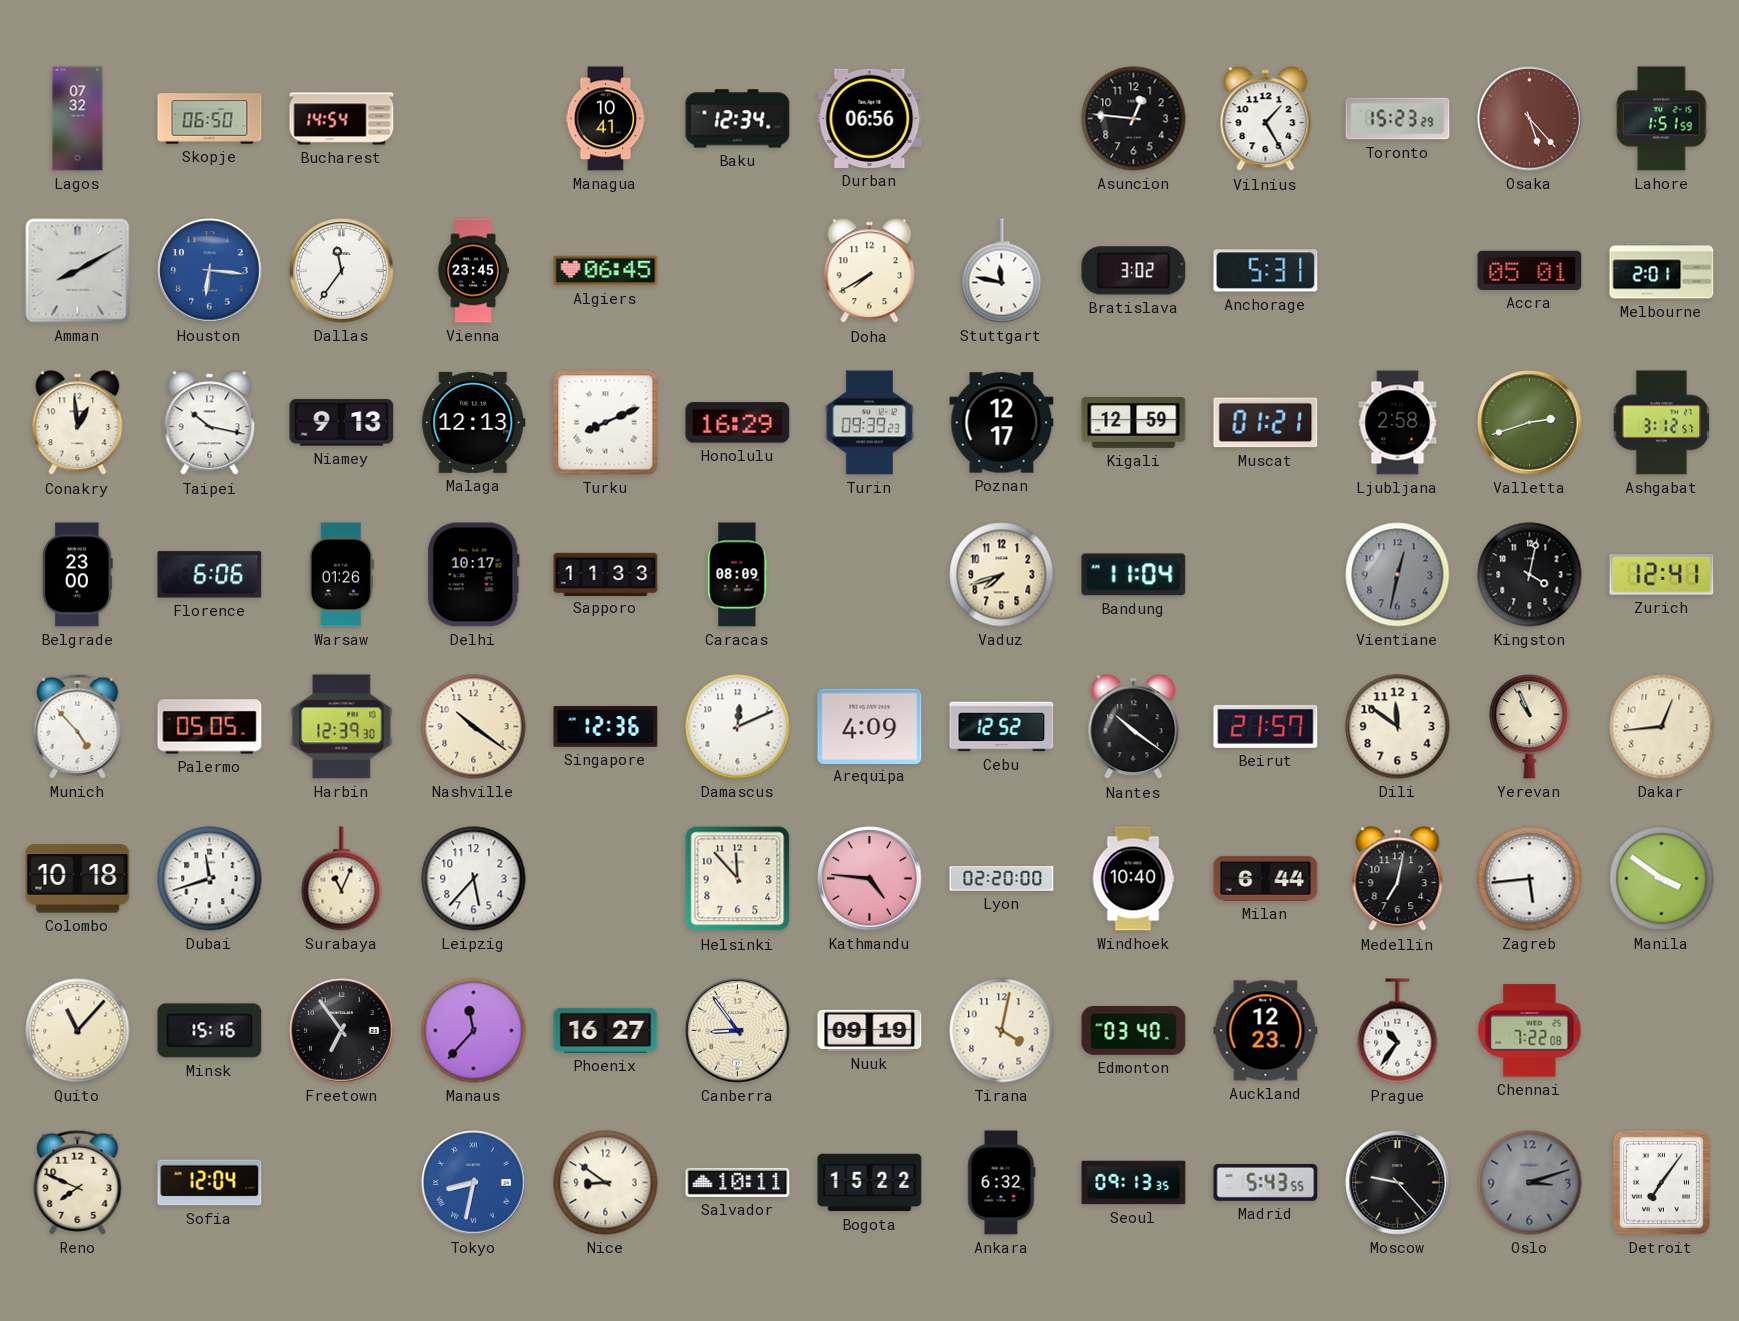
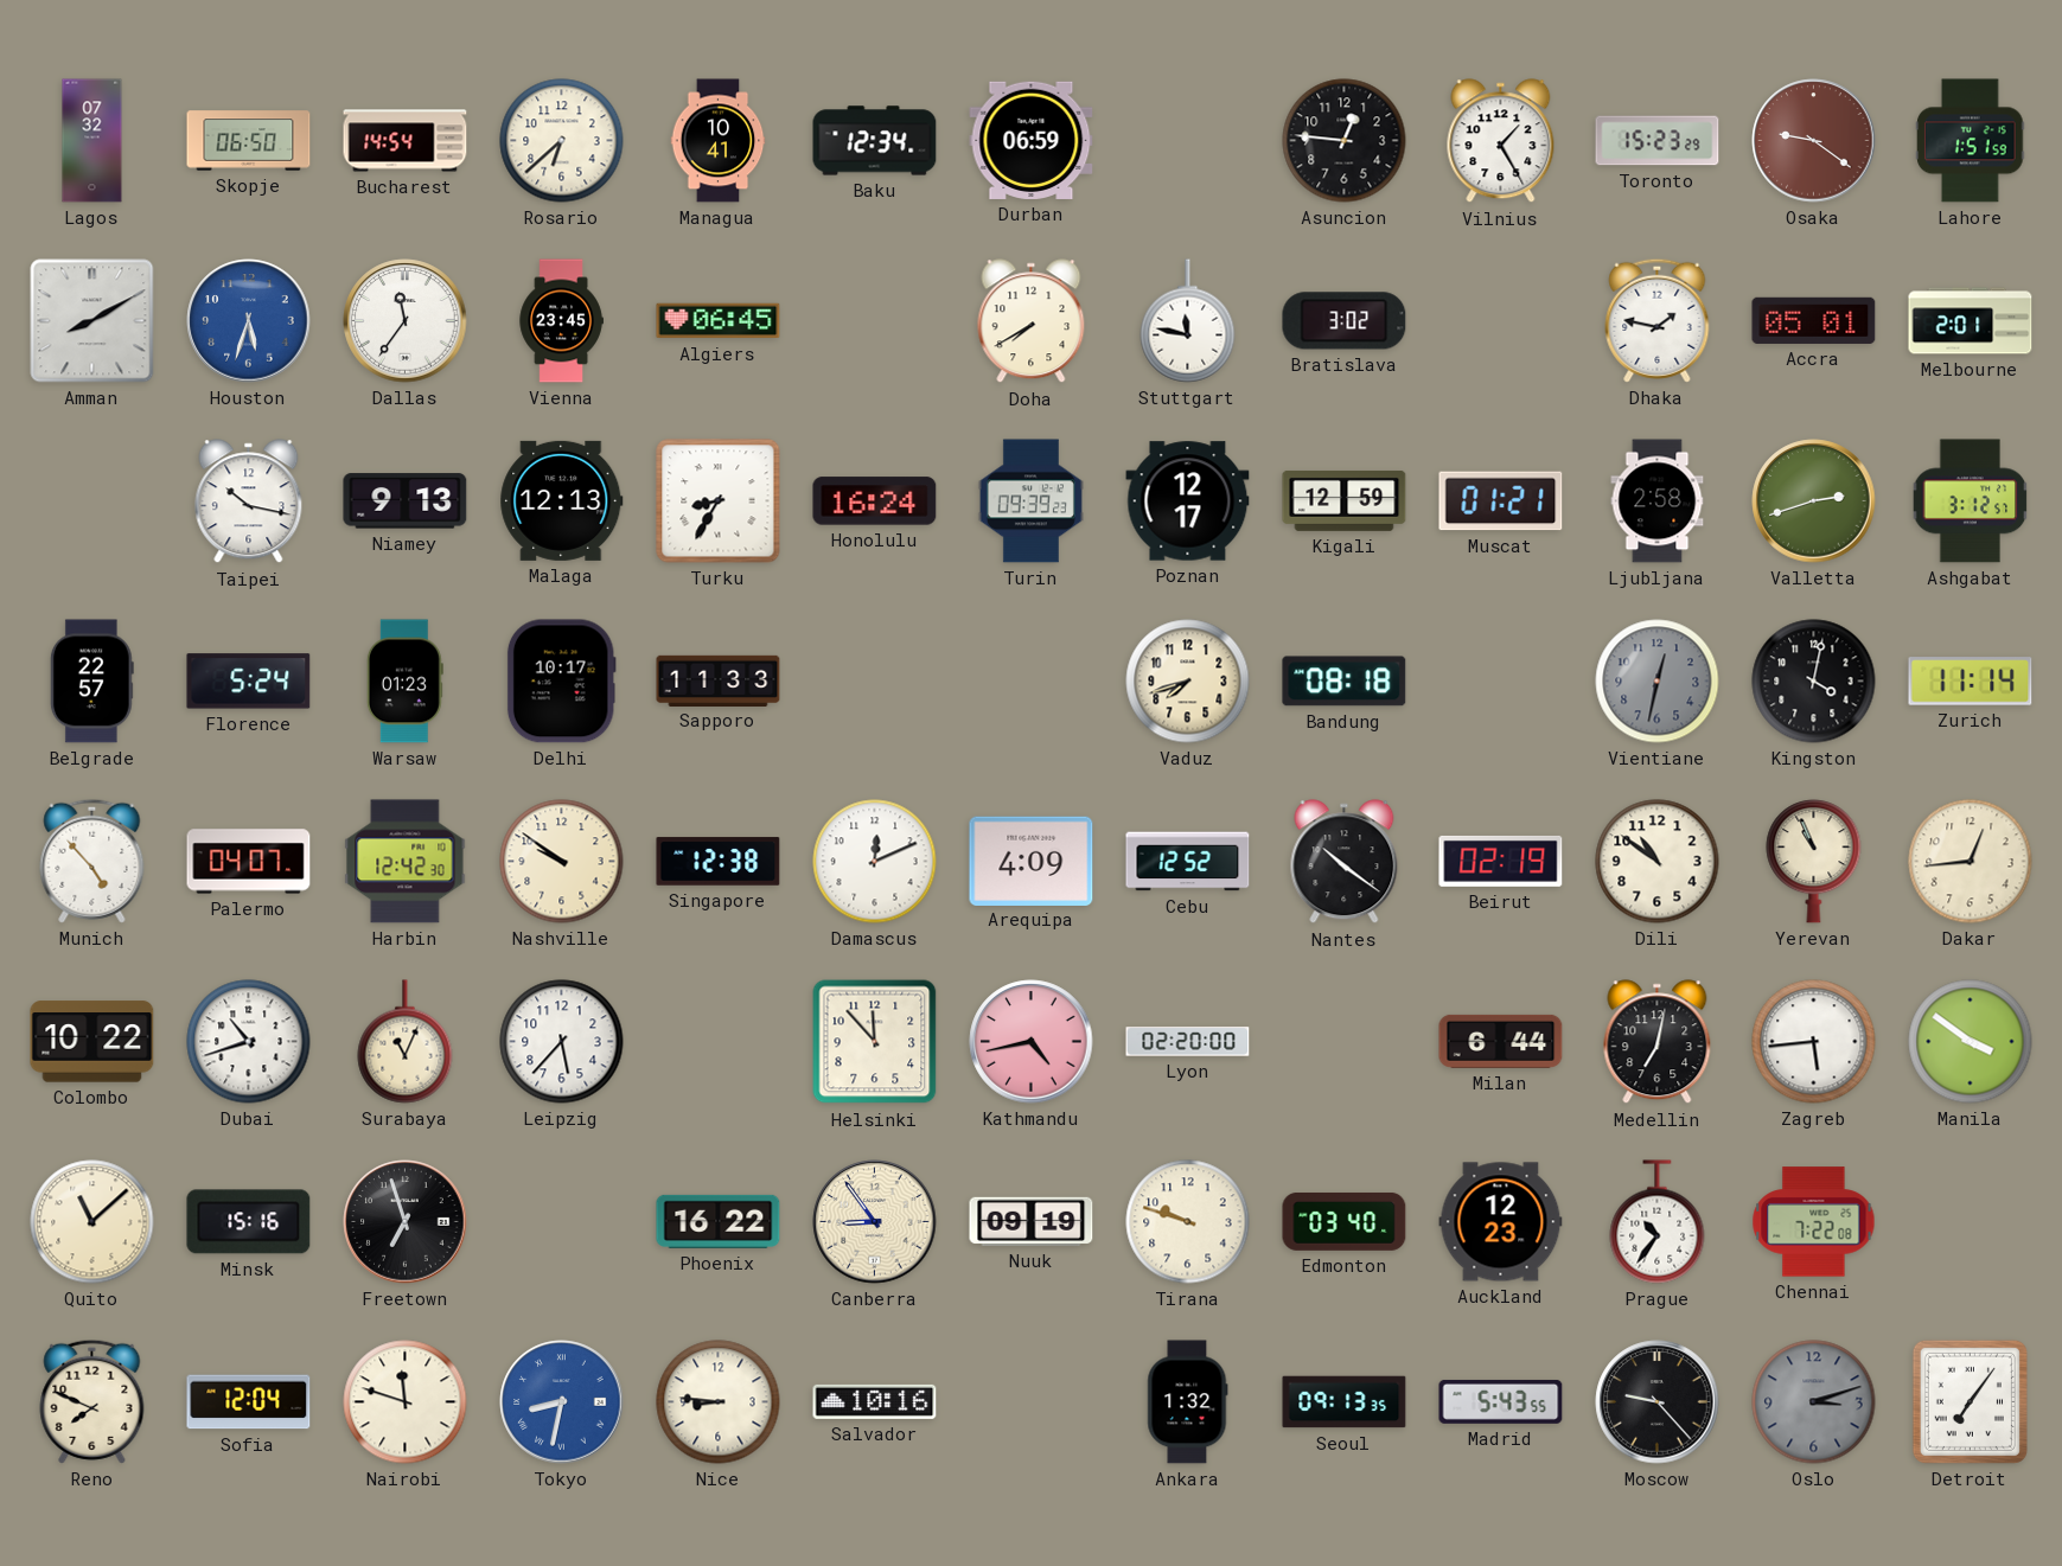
Rosario: none -> 6:38 (562, 141)
Durban: 06:56 -> 06:59 (1032, 140)
Osaka: 5:23 -> 9:21 (1814, 141)
Houston: 6:16 -> 5:33 (249, 321)
Anchorage: 5:31 -> none (1266, 271)
Dhaka: none -> 1:47 (1658, 320)
Conakry: 12:59 -> none (78, 423)
Turku: 8:11 -> 8:35 (719, 501)
Honolulu: 16:29 -> 16:24 (875, 501)
Belgrade: 23:00 -> 22:57 (91, 682)
Florence: 6:06 -> 5:24 (249, 682)
Warsaw: 01:26 -> 01:23 (404, 682)
Caracas: 08:09 -> none (738, 575)
Bandung: 11:04 -> 08:18 (1345, 682)
Zurich: 12:41 -> 11:14 (1971, 682)
Palermo: 05:05 -> 04:07 (249, 862)
Harbin: 12:39 -> 12:42 (406, 862)
Nashville: 10:21 -> 9:51 (562, 862)
Singapore: 12:36 -> 12:38 (719, 862)
Beirut: 21:57 -> 02:19 (1501, 861)
Dili: 11:51 -> 10:51 (1658, 862)
Colombo: 10:18 -> 10:22 (92, 1042)
Dubai: 11:42 -> 10:42 (249, 1042)
Kathmandu: 4:46 -> 4:43 (1032, 1042)
Windhoek: 10:40 -> none (1133, 879)
Quito: 11:07 -> 11:08 (92, 1222)
Freetown: 6:54 -> 6:57 (406, 1222)
Manaus: 11:37 -> none (474, 1031)
Phoenix: 16:27 -> 16:22 (719, 1221)
Tirana: 4:02 -> 9:48 (1188, 1222)
Nairobi: none -> 11:48 (406, 1402)
Nice: 8:51 -> 8:46 (719, 1402)
Salvador: 10:11 -> 10:16 (875, 1401)
Bogota: 15:22 -> none (870, 1183)
Ankara: 6:32 -> 1:32 (1188, 1402)
